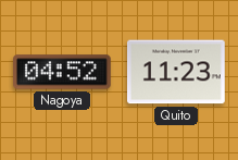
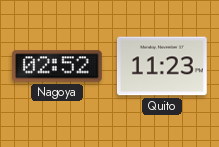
Nagoya: 04:52 -> 02:52 (58, 66)
